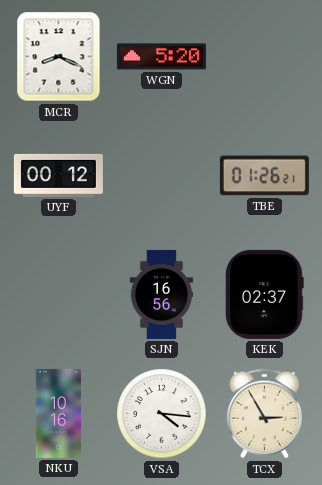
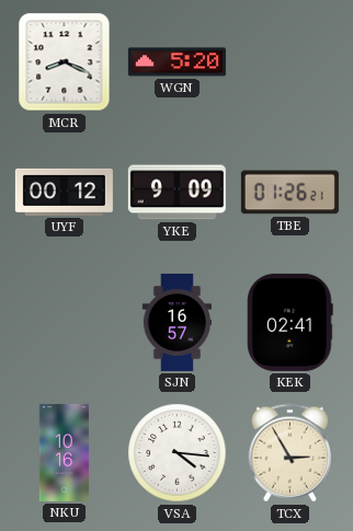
YKE: none -> 9:09 (176, 193)
SJN: 16:56 -> 16:57 (176, 322)
KEK: 02:37 -> 02:41 (291, 322)
